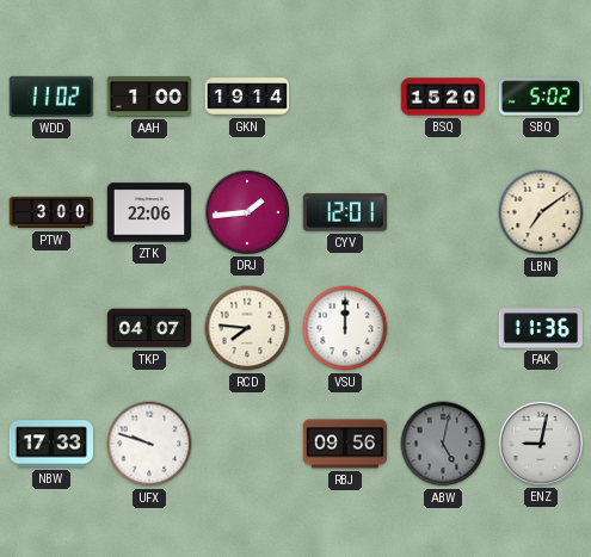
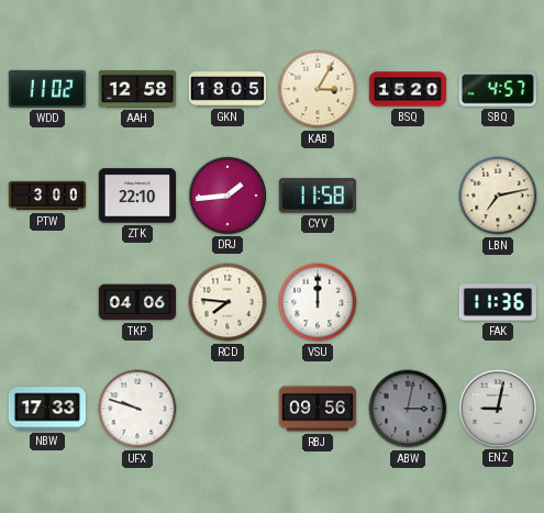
AAH: 1:00 -> 12:58 (137, 89)
GKN: 19:14 -> 18:05 (227, 89)
KAB: none -> 3:05 (318, 89)
SBQ: 5:02 -> 4:57 (497, 89)
ZTK: 22:06 -> 22:10 (136, 196)
CYV: 12:01 -> 11:58 (317, 196)
LBN: 7:09 -> 7:13 (498, 196)
TKP: 04:07 -> 04:06 (136, 302)
ABW: 5:02 -> 3:02 (408, 409)
